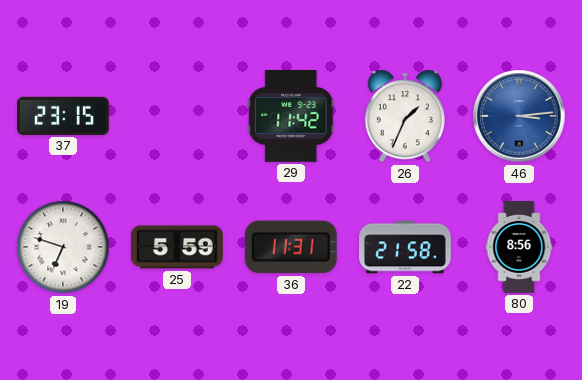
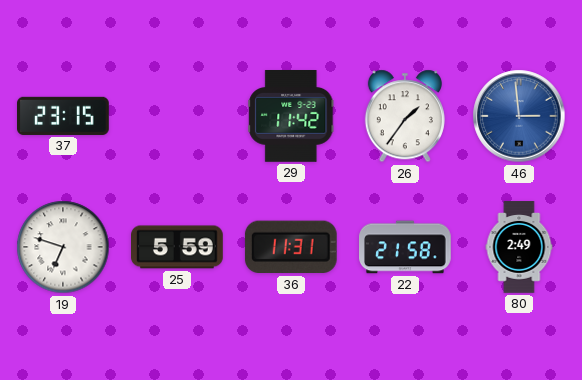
26: 1:34 -> 1:36 (405, 116)
46: 3:14 -> 2:59 (519, 116)
80: 8:56 -> 2:49 (519, 247)
